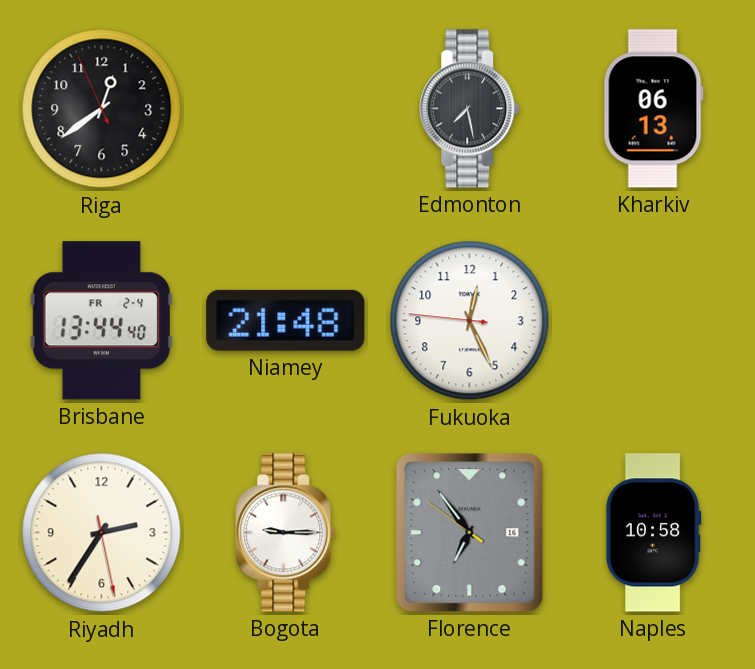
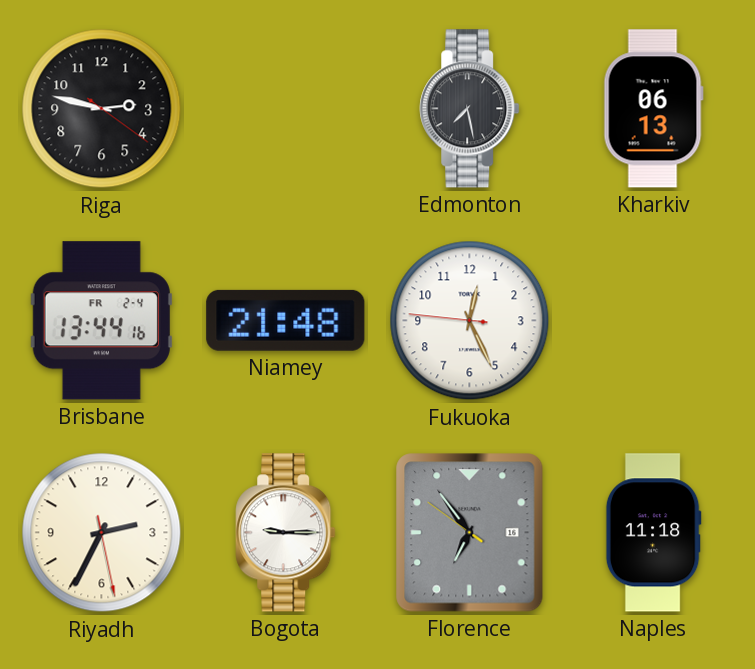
Riga: 12:38 -> 2:47 (102, 109)
Brisbane: 13:44:40 -> 13:44:16 (101, 321)
Riyadh: 2:35 -> 2:34 (102, 533)
Naples: 10:58 -> 11:18 (653, 533)
